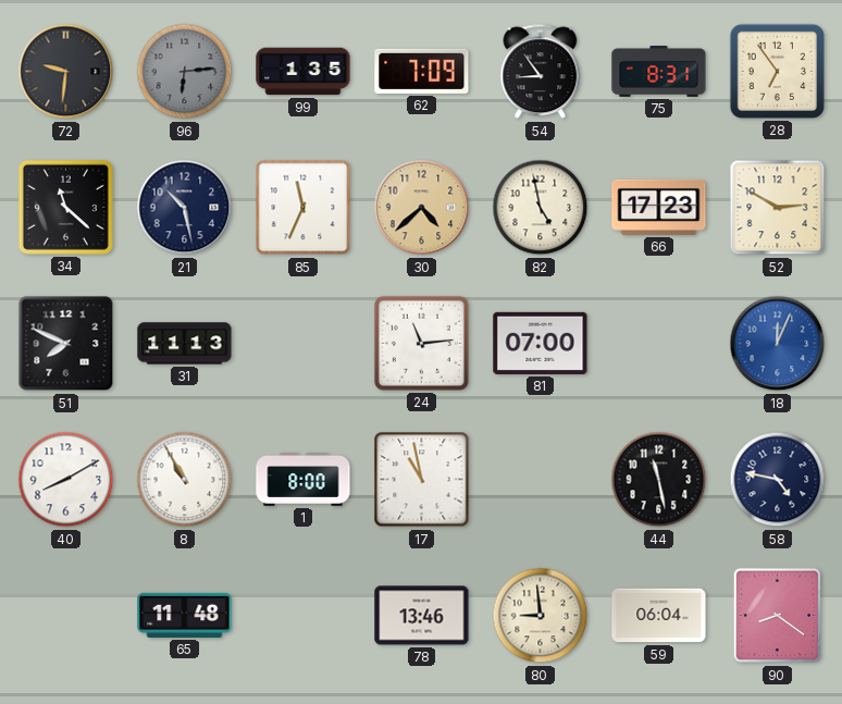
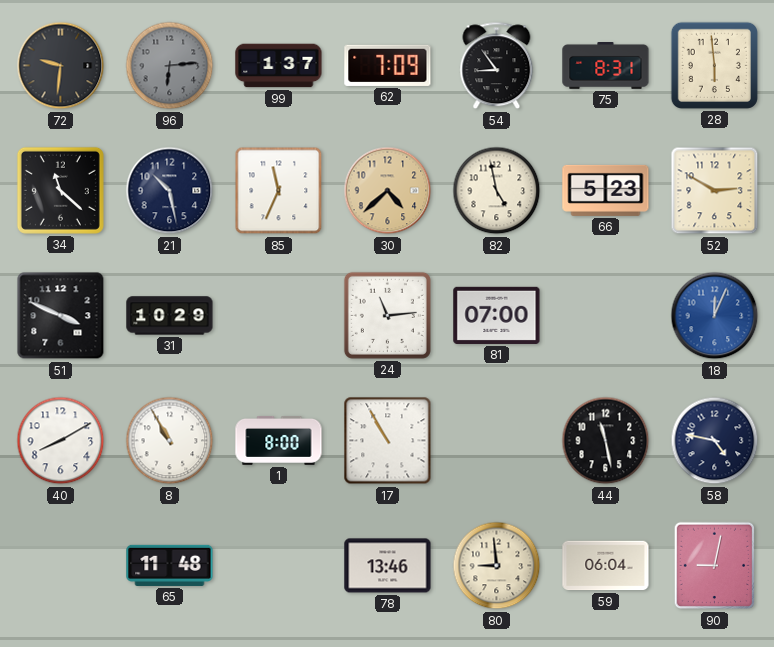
99: 1:35 -> 1:37 (279, 66)
28: 6:54 -> 5:59 (714, 65)
66: 17:23 -> 5:23 (606, 190)
51: 7:49 -> 3:49 (61, 316)
31: 11:13 -> 10:29 (170, 316)
17: 10:58 -> 10:55 (388, 441)
90: 8:21 -> 9:02 (714, 566)
